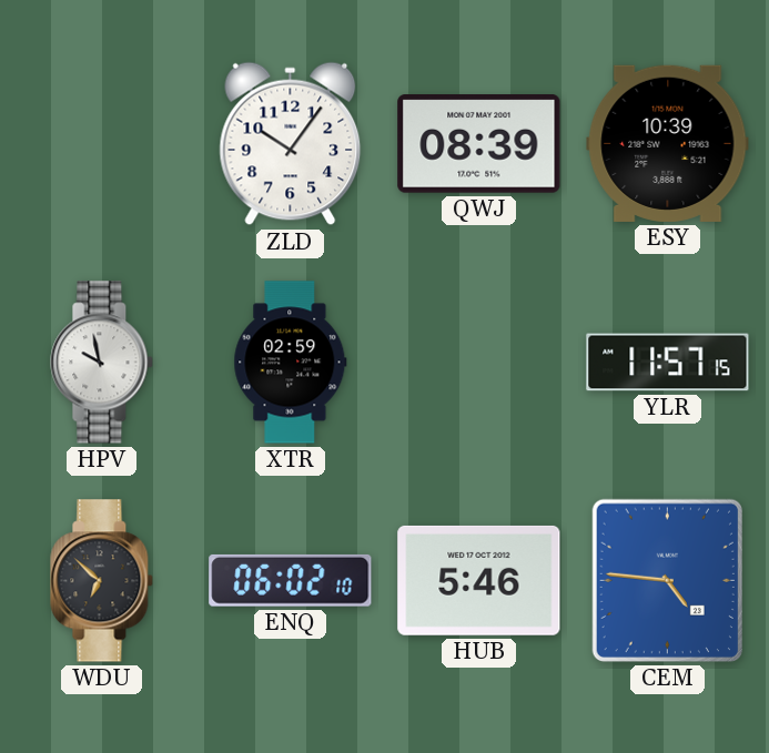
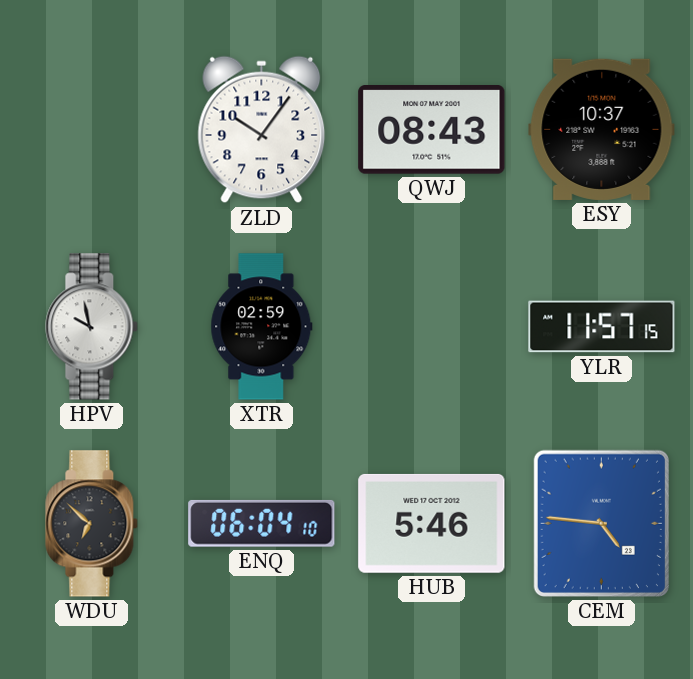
QWJ: 08:39 -> 08:43 (432, 130)
ESY: 10:39 -> 10:37 (602, 129)
ENQ: 06:02 -> 06:04 (262, 523)
